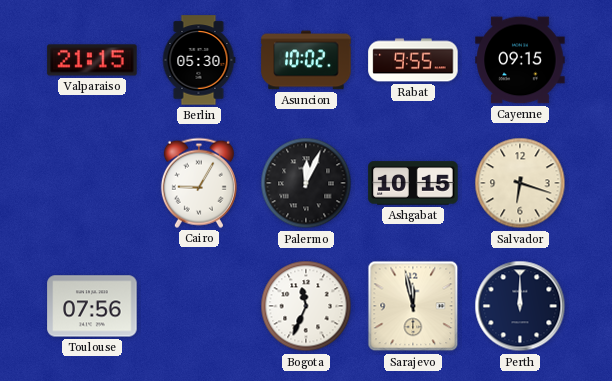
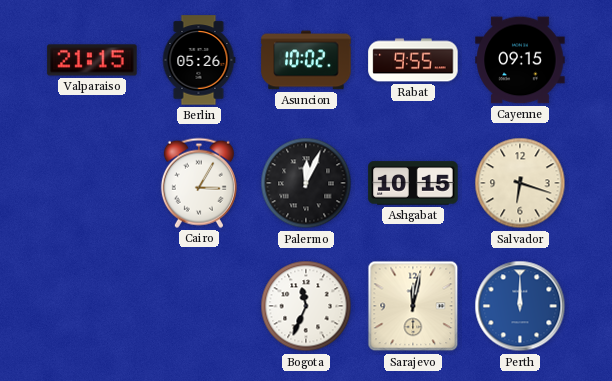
Berlin: 05:30 -> 05:26 (199, 60)
Cairo: 9:05 -> 3:05 (199, 183)
Toulouse: 07:56 -> none (92, 306)
Sarajevo: 11:58 -> 12:02 (413, 306)
Perth dial: navy -> blue (520, 306)
